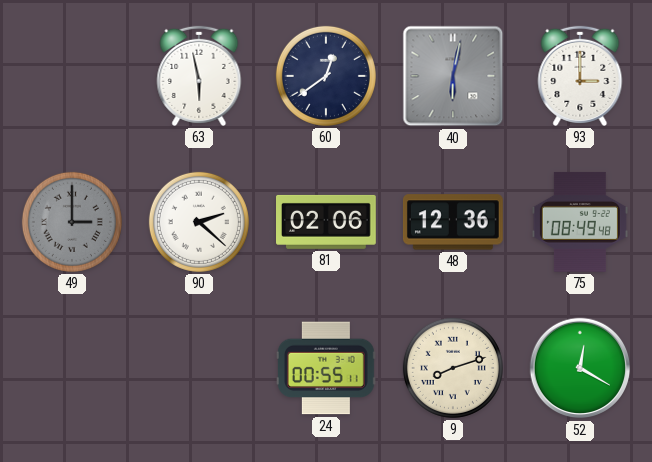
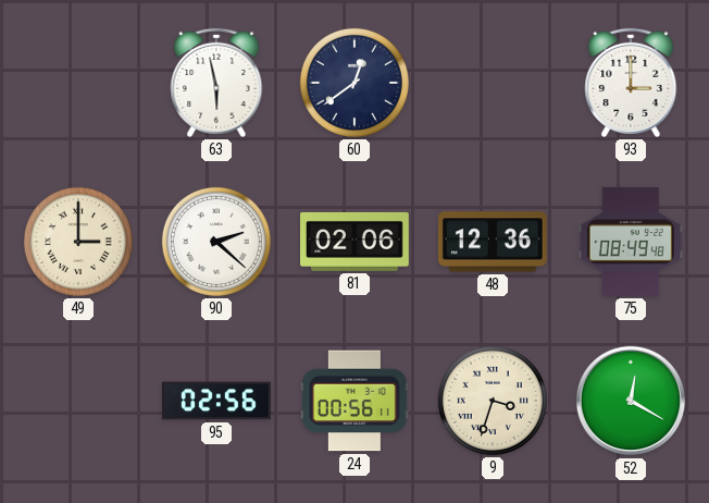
40: 6:02 -> none (453, 76)
49 dial: grey -> cream (78, 242)
95: none -> 02:56 (216, 401)
24: 00:55 -> 00:56 (354, 401)
9: 8:12 -> 3:33 (493, 401)
